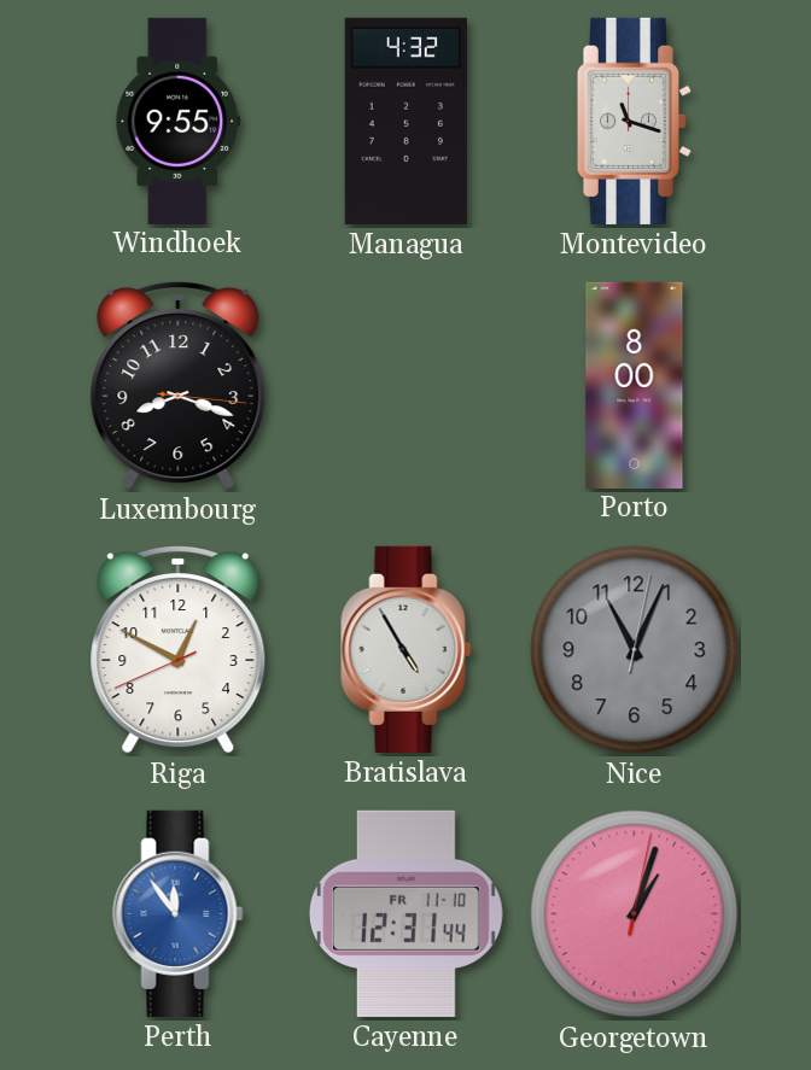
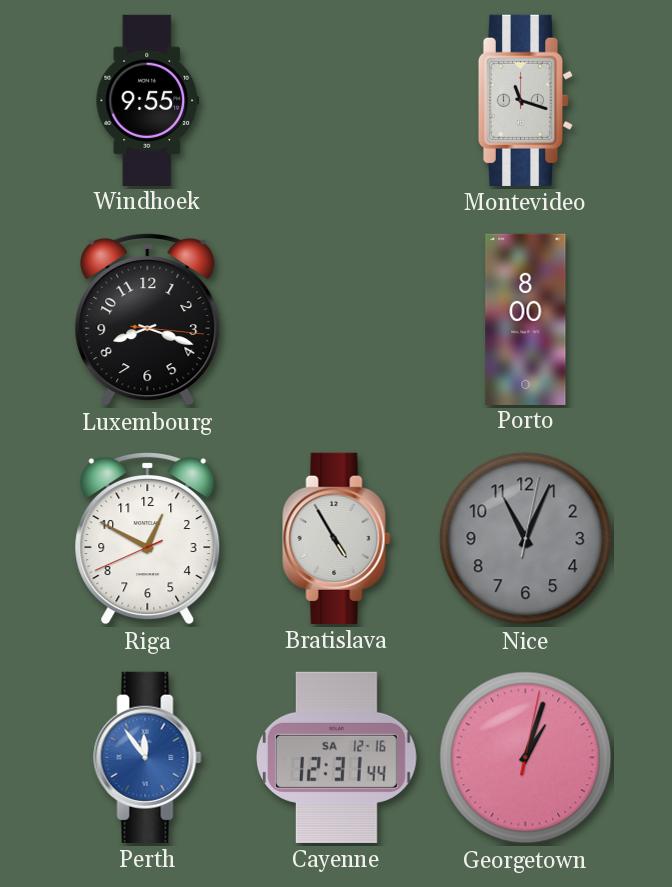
Managua: 4:32 -> none (405, 121)
Cayenne date: FR 11-10 -> SA 12-16 (337, 757)
